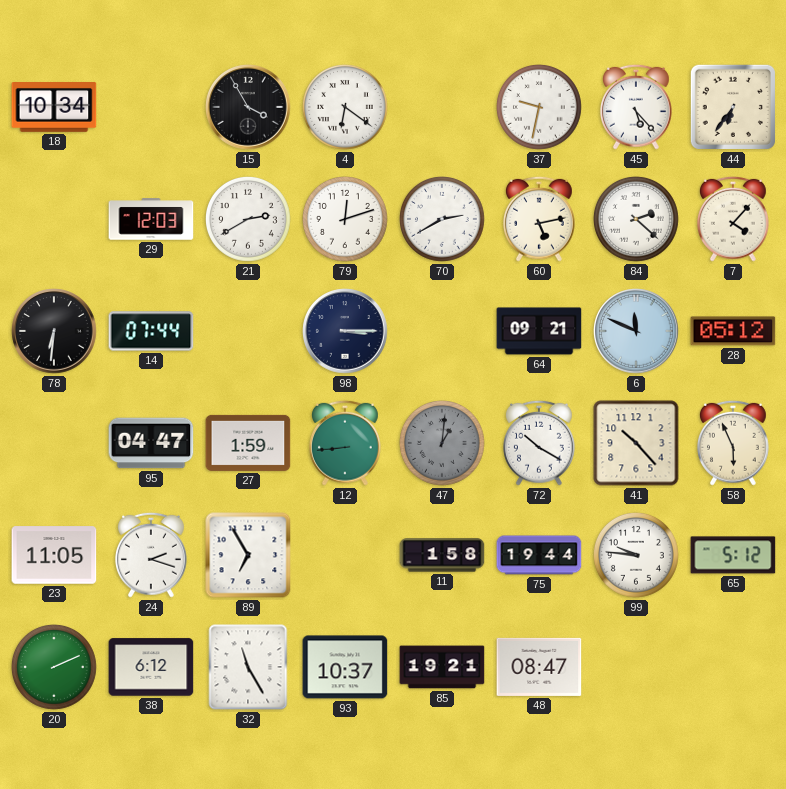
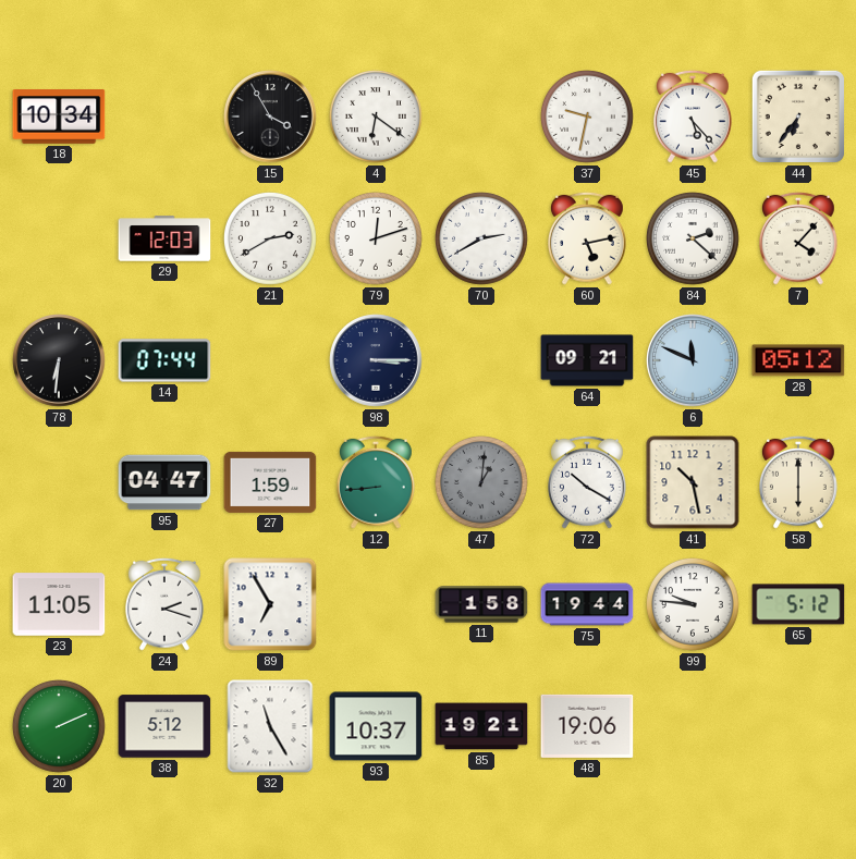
41: 10:23 -> 10:28 (693, 482)
58: 5:56 -> 6:00 (799, 482)
38: 6:12 -> 5:12 (164, 726)
48: 08:47 -> 19:06 (587, 726)
